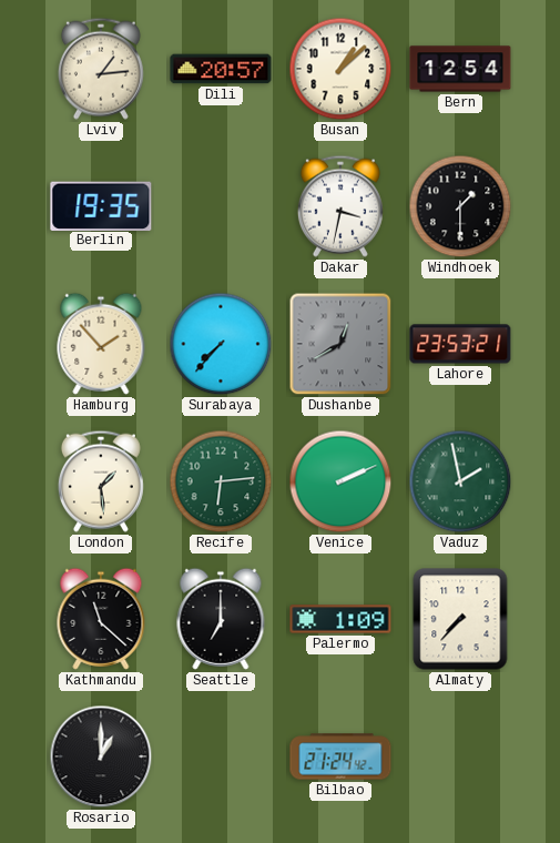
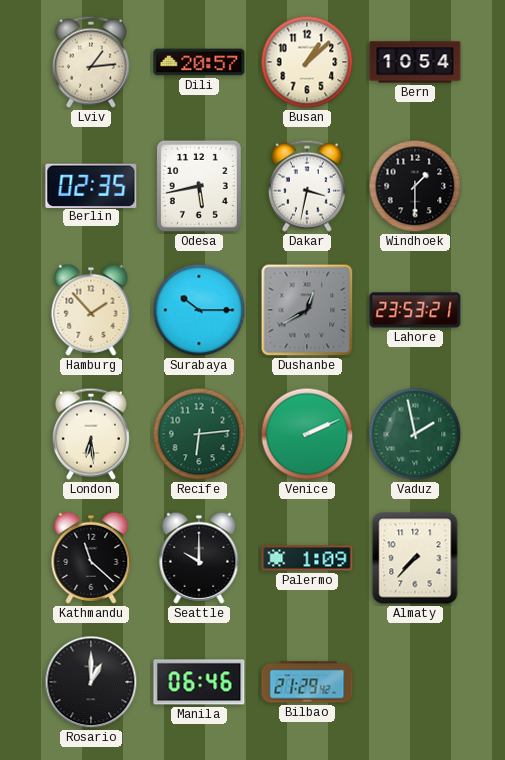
Bern: 12:54 -> 10:54 (415, 62)
Berlin: 19:35 -> 02:35 (91, 185)
Odesa: none -> 5:43 (199, 186)
Surabaya: 7:37 -> 10:15 (199, 310)
London: 1:29 -> 6:29 (91, 434)
Seattle: 7:00 -> 10:00 (199, 558)
Manila: none -> 06:46 (199, 682)
Bilbao: 21:24 -> 21:29 (307, 682)
